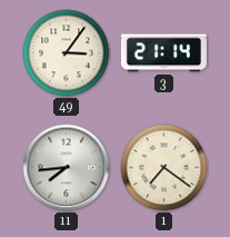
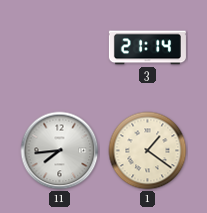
49: 3:06 -> none (67, 53)
1: 7:21 -> 1:21 (148, 151)
